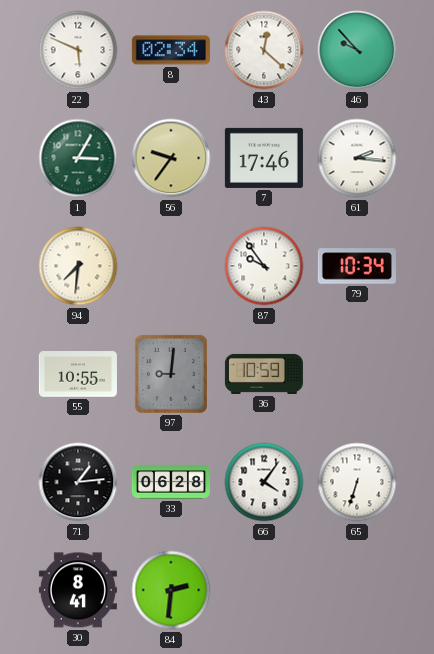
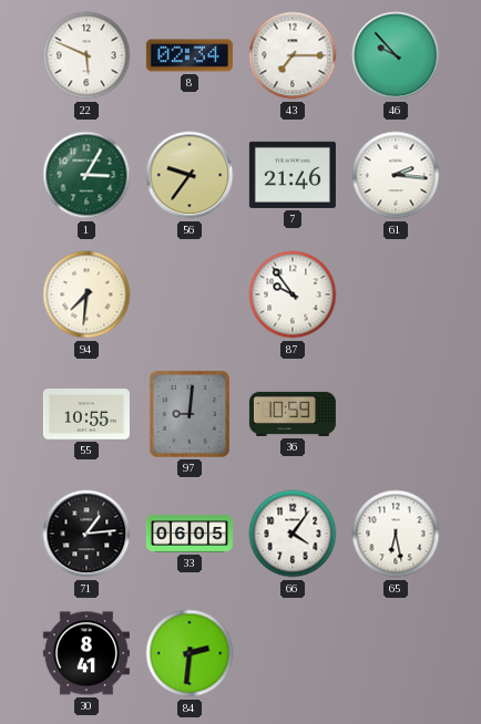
43: 12:22 -> 7:15 (293, 55)
7: 17:46 -> 21:46 (293, 175)
79: 10:34 -> none (357, 266)
33: 06:28 -> 06:05 (190, 534)
65: 6:33 -> 6:28 (396, 534)
